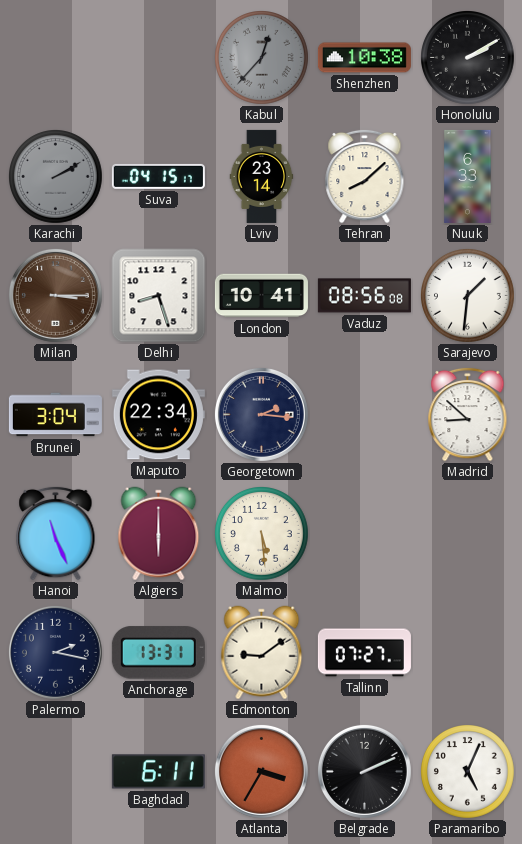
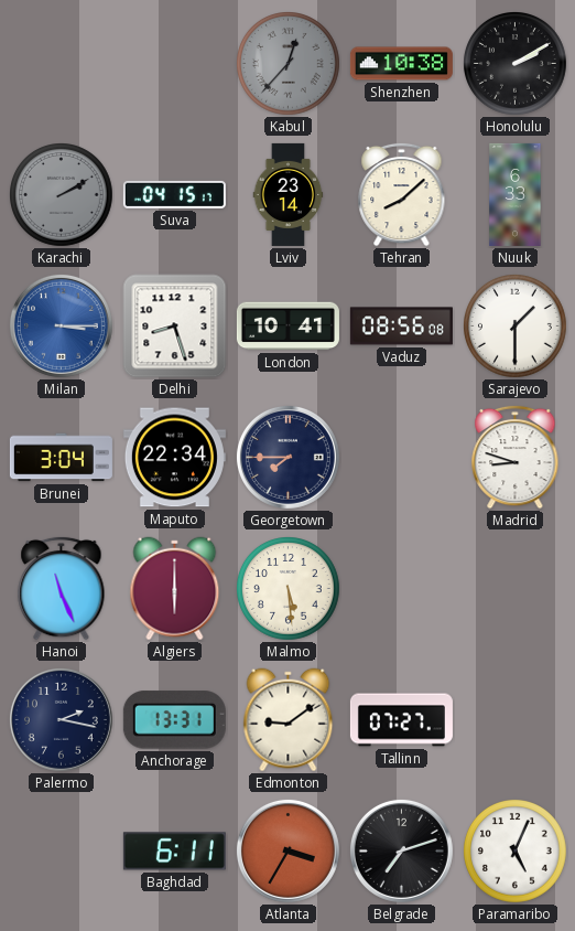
Milan dial: brown -> blue (61, 325)
Sarajevo: 1:31 -> 1:30 (516, 327)
Georgetown: 2:16 -> 7:45 (287, 457)
Madrid: 8:52 -> 8:48 (516, 457)
Belgrade: 2:11 -> 7:12 (401, 850)
